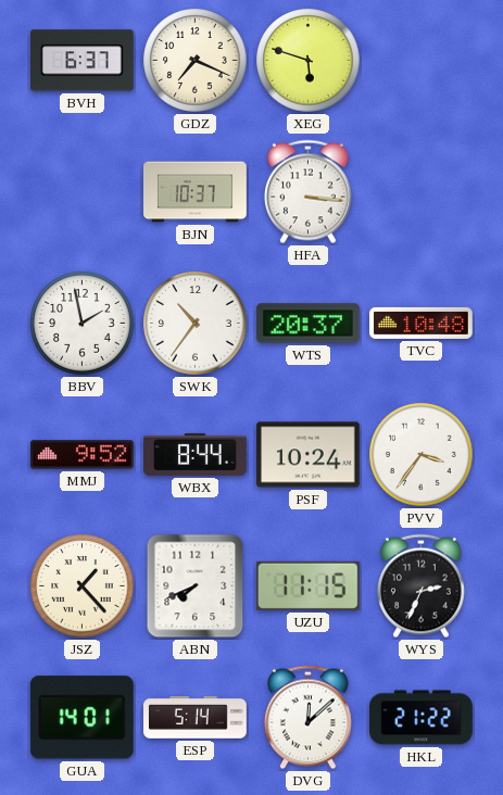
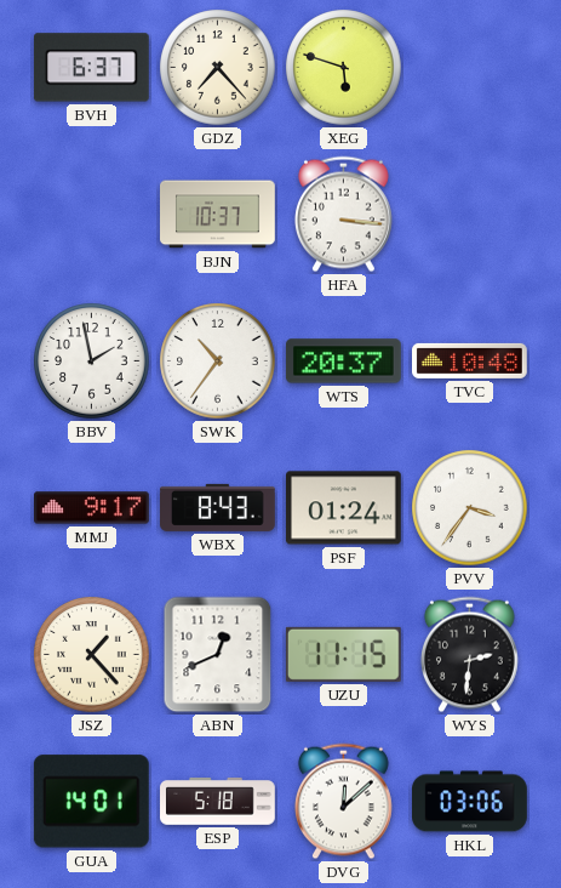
GDZ: 7:19 -> 7:23 (218, 68)
MMJ: 9:52 -> 9:17 (92, 508)
WBX: 8:44 -> 8:43 (218, 507)
PSF: 10:24 -> 01:24 (344, 508)
ABN: 7:41 -> 12:41 (218, 655)
WYS: 2:34 -> 2:31 (469, 655)
ESP: 5:14 -> 5:18 (218, 802)
HKL: 21:22 -> 03:06 (470, 802)
